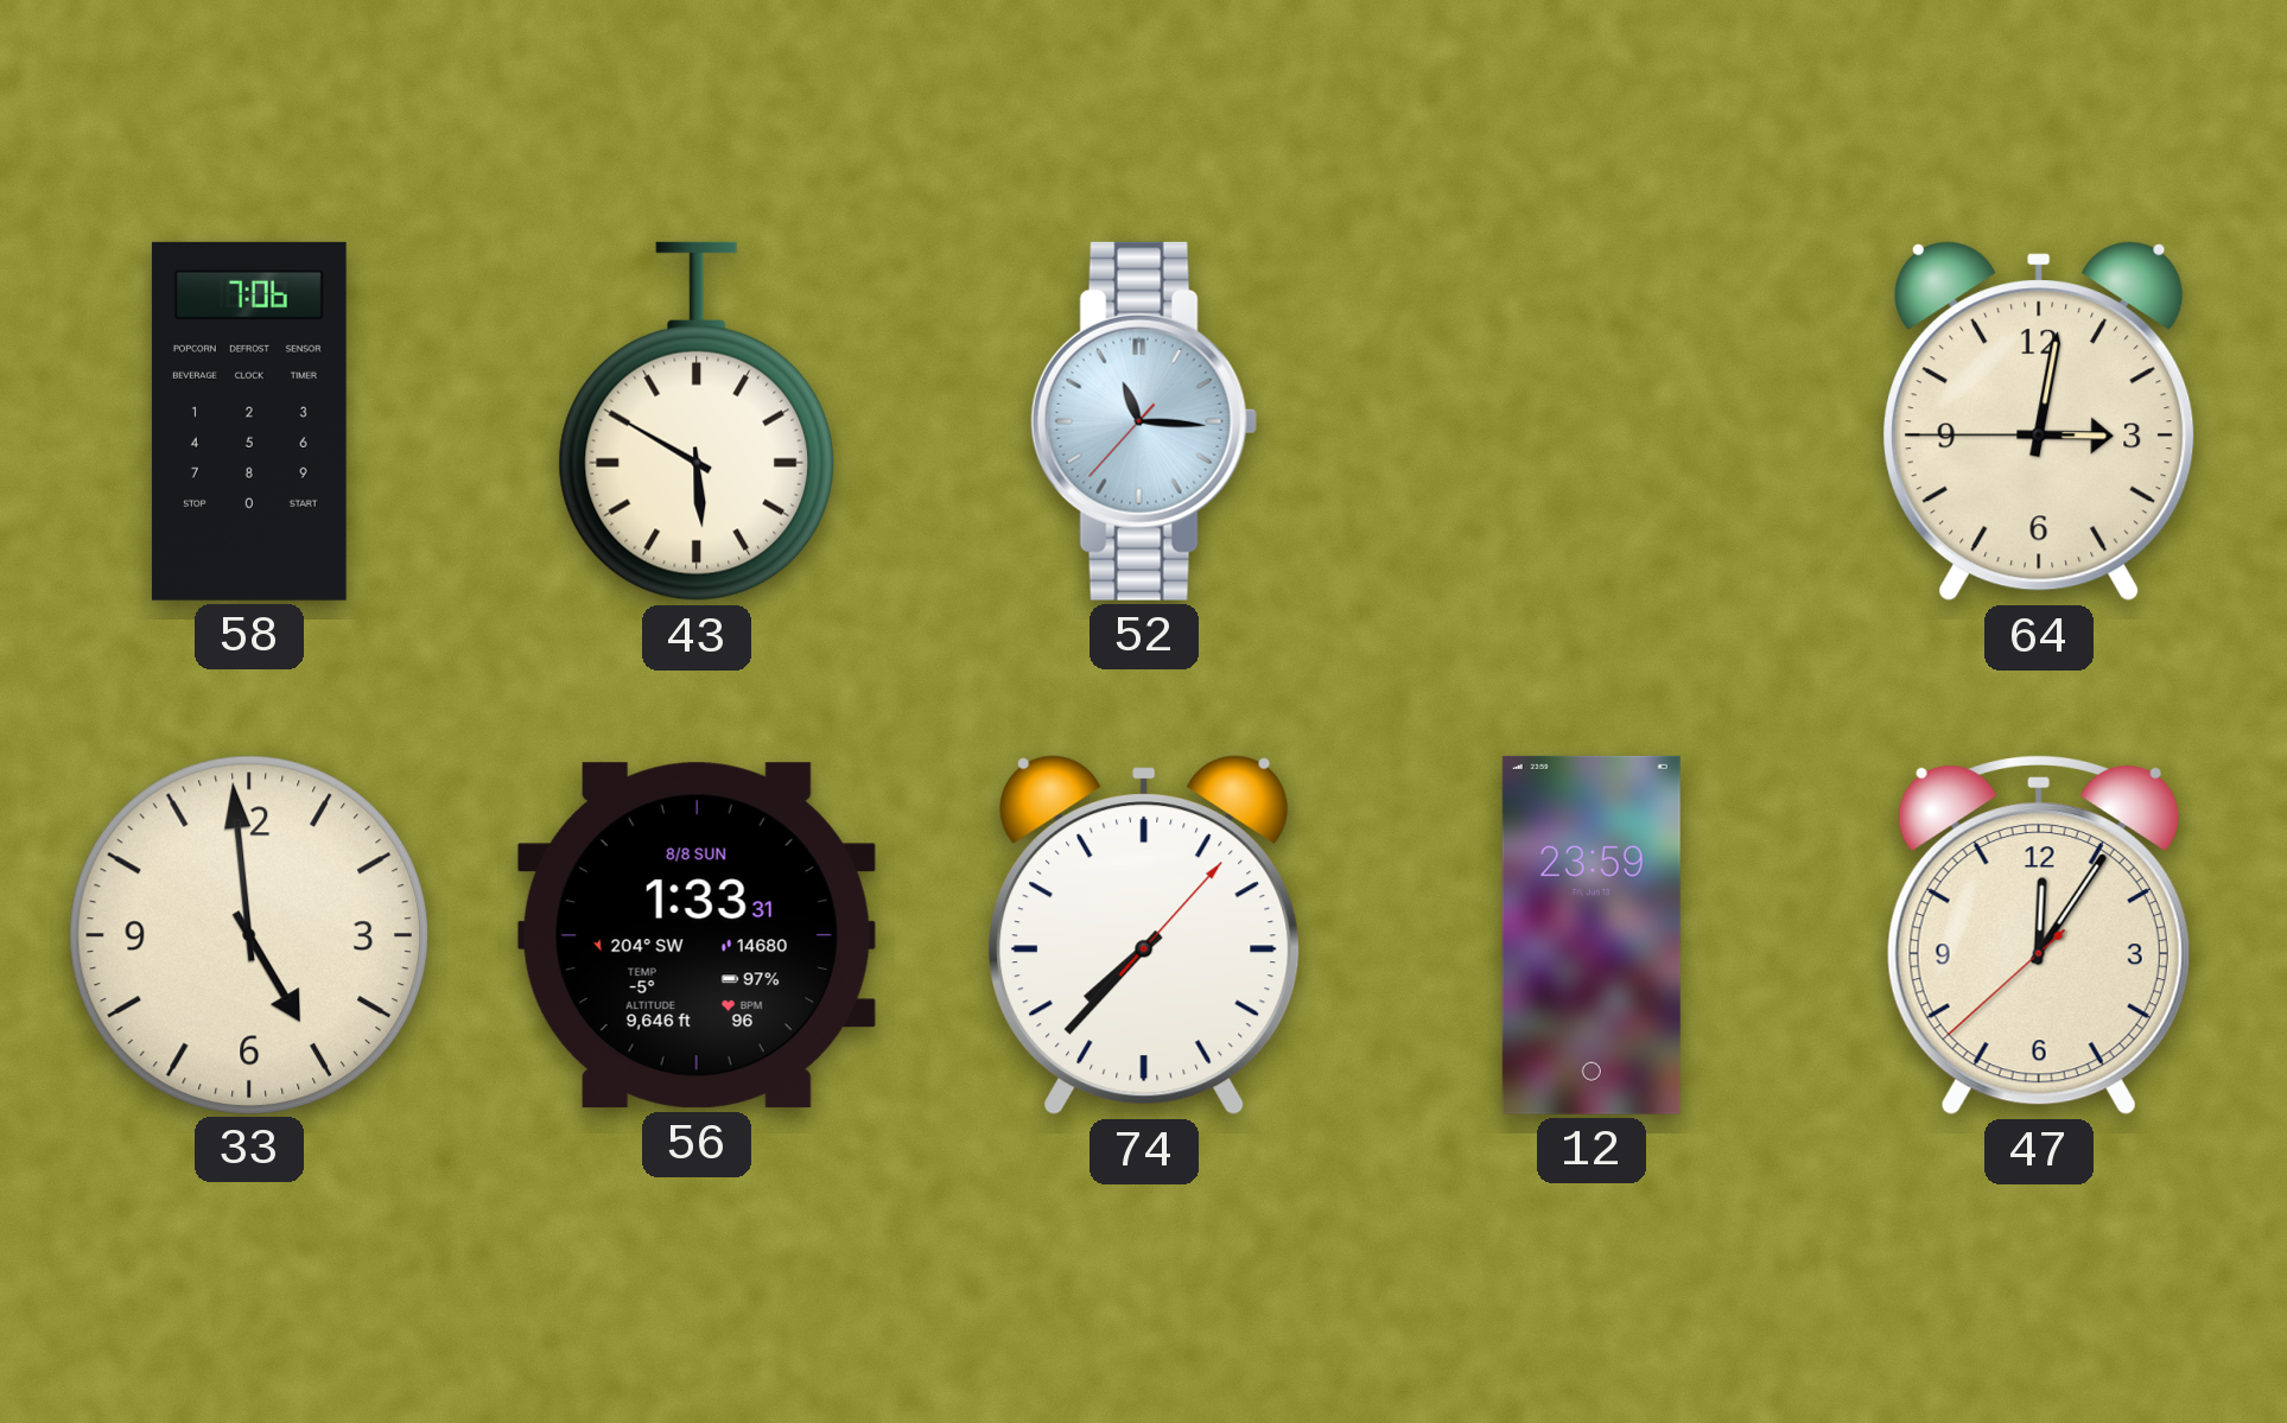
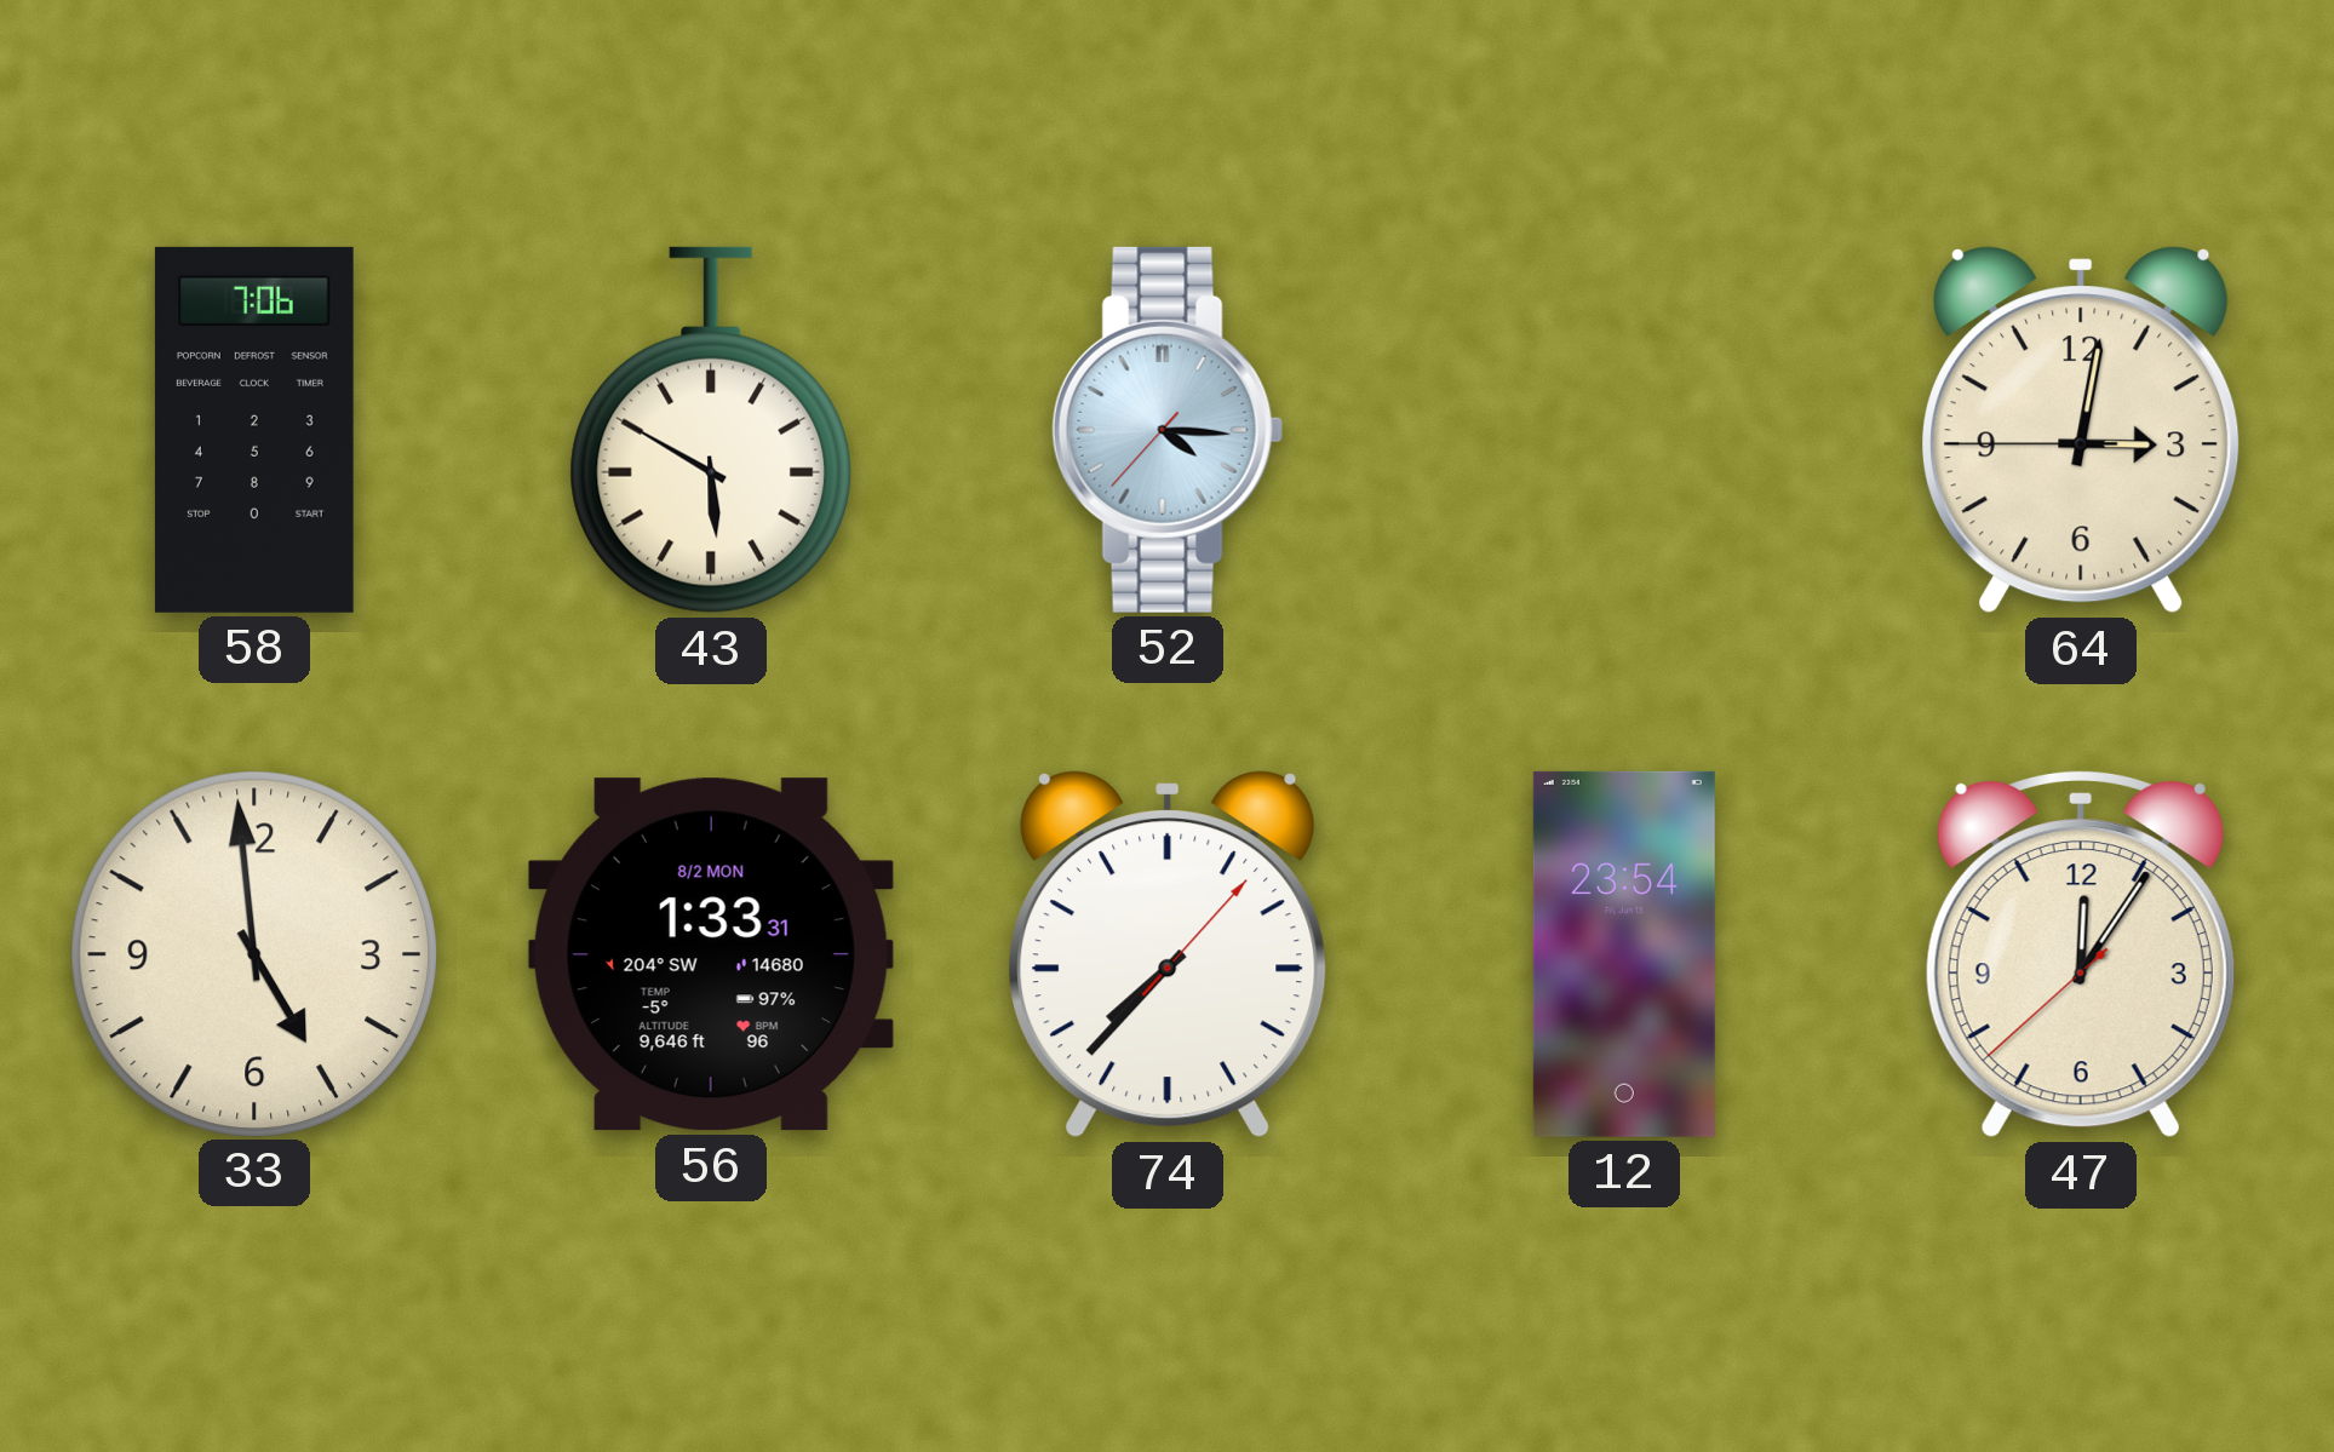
52: 11:15 -> 4:15 (1168, 430)
56 date: 8/8 SUN -> 8/2 MON (711, 954)
12: 23:59 -> 23:54 (1624, 954)
